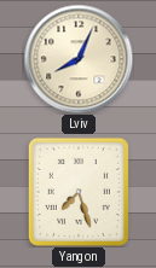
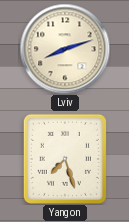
Lviv: 8:04 -> 8:12 (65, 49)
